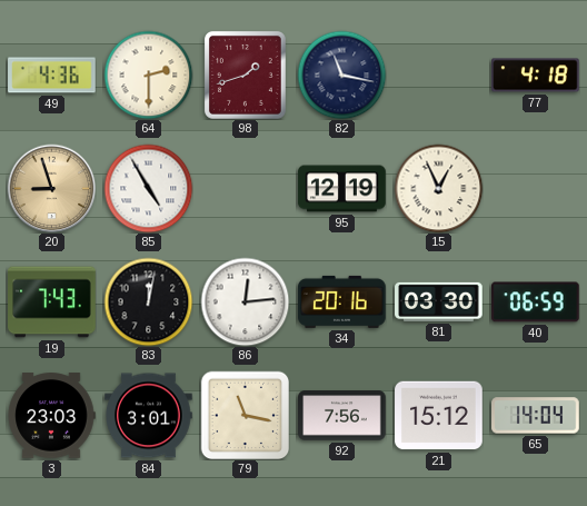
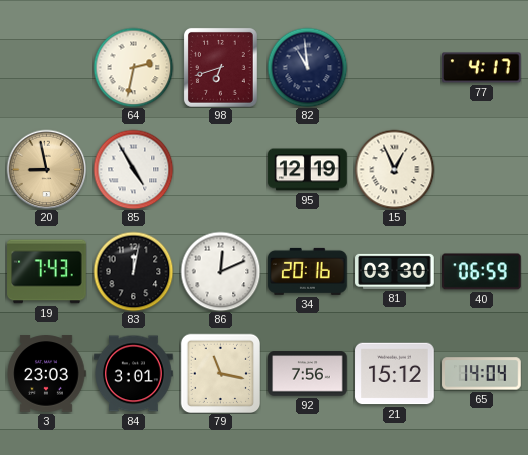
49: 4:36 -> none (52, 76)
64: 2:30 -> 2:32 (133, 67)
98: 1:42 -> 6:42 (220, 67)
82: 11:17 -> 10:59 (307, 67)
77: 4:18 -> 4:17 (482, 68)
20: 8:57 -> 8:58 (46, 169)
86: 12:14 -> 12:11 (220, 271)
